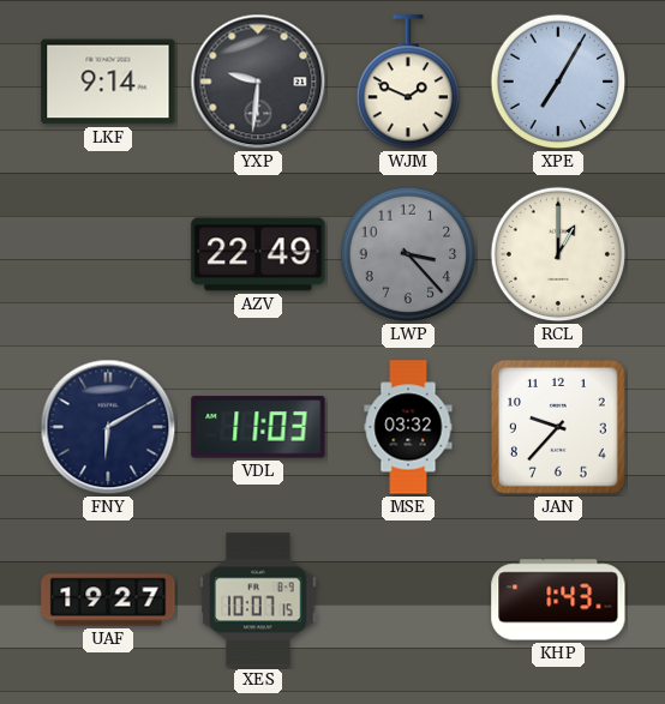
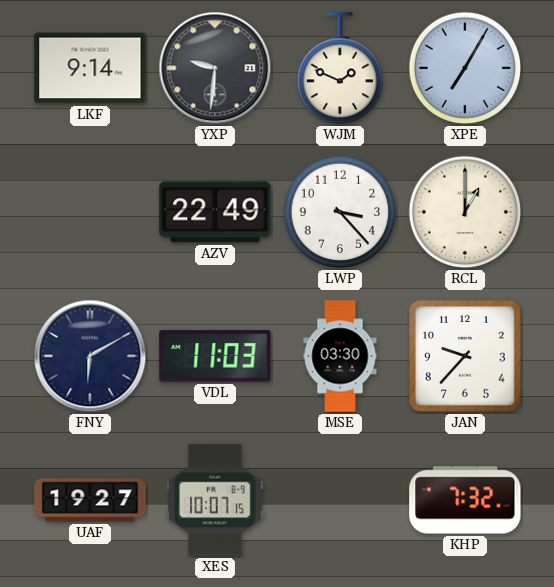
LWP dial: grey -> white (340, 212)
MSE: 03:32 -> 03:30 (340, 356)
KHP: 1:43 -> 7:32 (465, 500)
